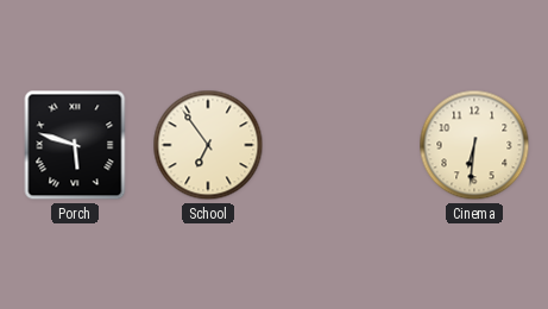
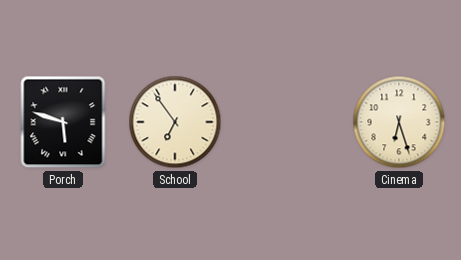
Cinema: 6:31 -> 6:27 (399, 122)
